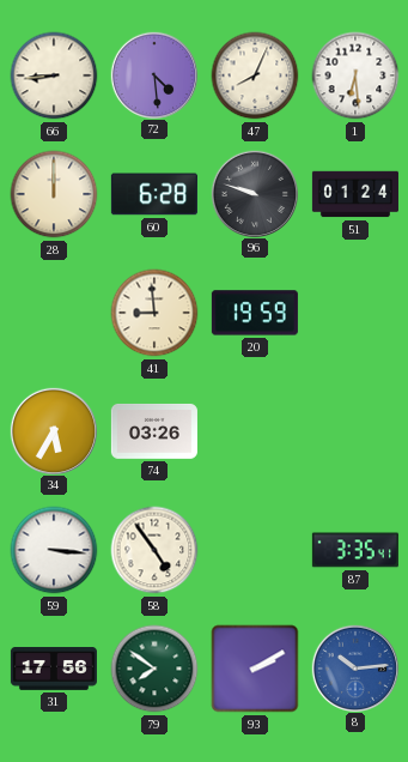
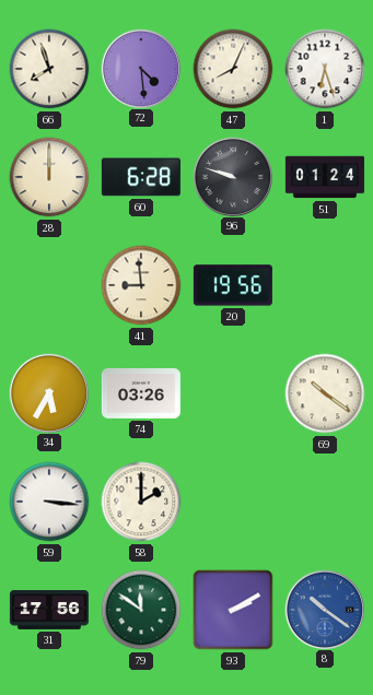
66: 8:44 -> 7:57 (49, 69)
1: 6:29 -> 6:27 (325, 69)
20: 19:59 -> 19:56 (233, 285)
69: none -> 10:21 (325, 393)
58: 4:54 -> 2:00 (141, 502)
87: 3:35 -> none (355, 550)
79: 7:51 -> 11:51 (141, 610)
8: 10:14 -> 10:21 (324, 609)
